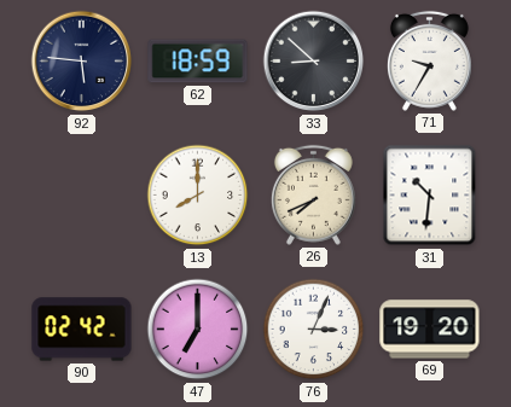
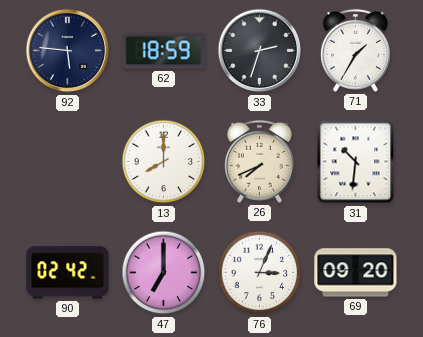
33: 8:52 -> 2:33 (260, 51)
71: 9:35 -> 1:35 (355, 50)
69: 19:20 -> 09:20 (356, 273)
